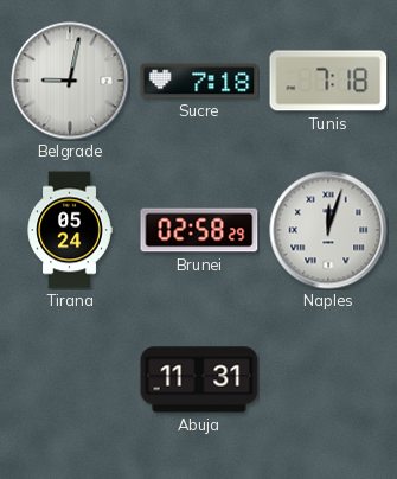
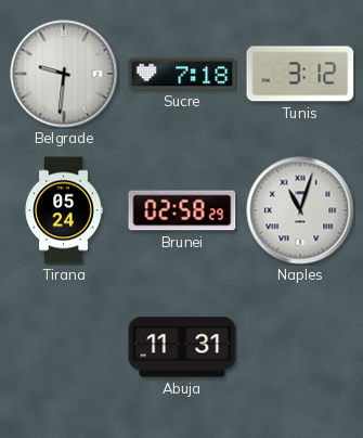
Belgrade: 9:02 -> 9:31 (64, 74)
Tunis: 7:18 -> 3:12 (300, 74)
Naples: 12:03 -> 11:03 (300, 210)
